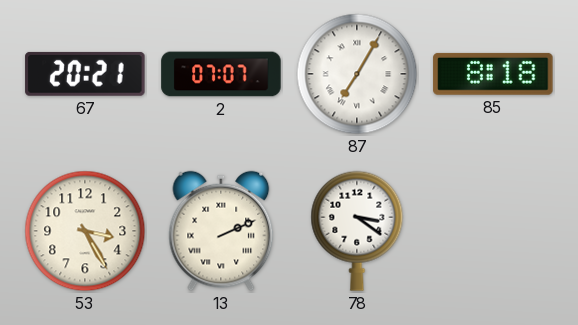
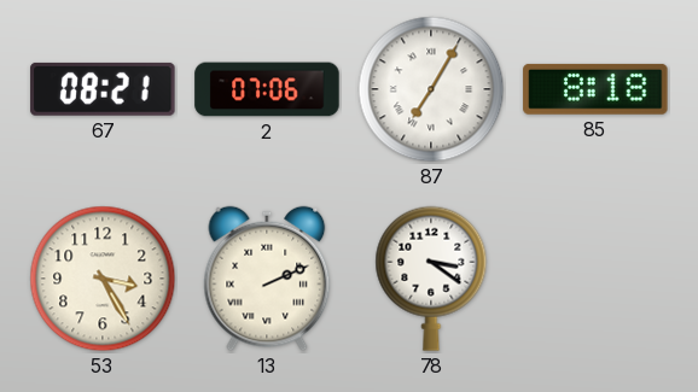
67: 20:21 -> 08:21 (103, 89)
2: 07:07 -> 07:06 (267, 89)
